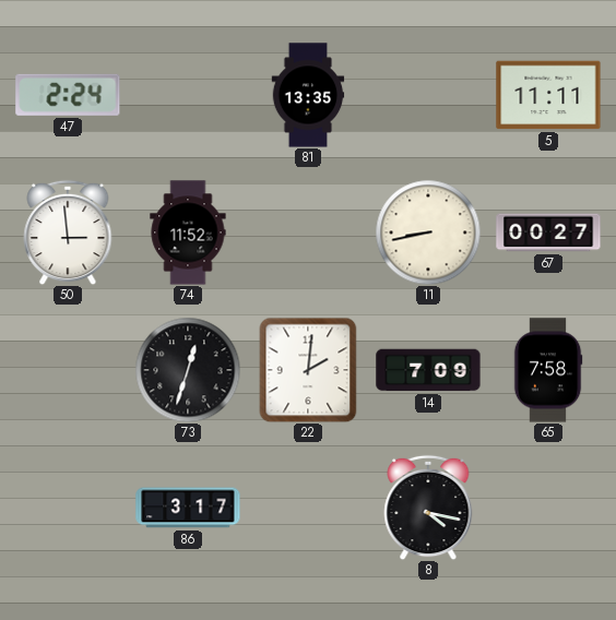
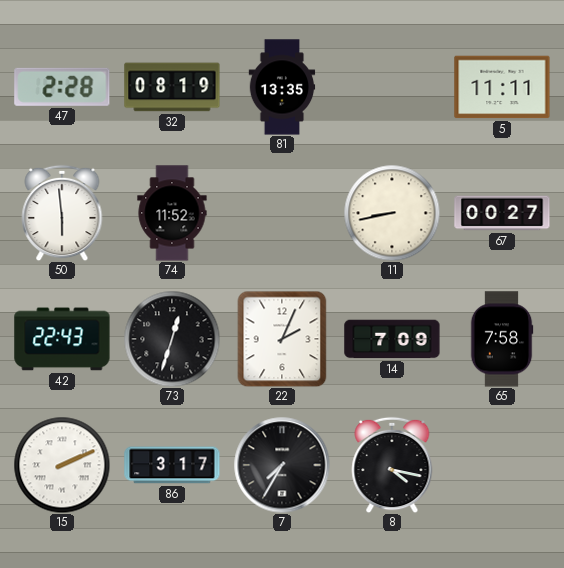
47: 2:24 -> 2:28 (62, 87)
32: none -> 08:19 (172, 87)
50: 2:59 -> 5:59 (62, 213)
42: none -> 22:43 (62, 339)
22: 2:01 -> 2:04 (282, 339)
15: none -> 2:11 (62, 465)
7: none -> 7:35 (282, 465)
